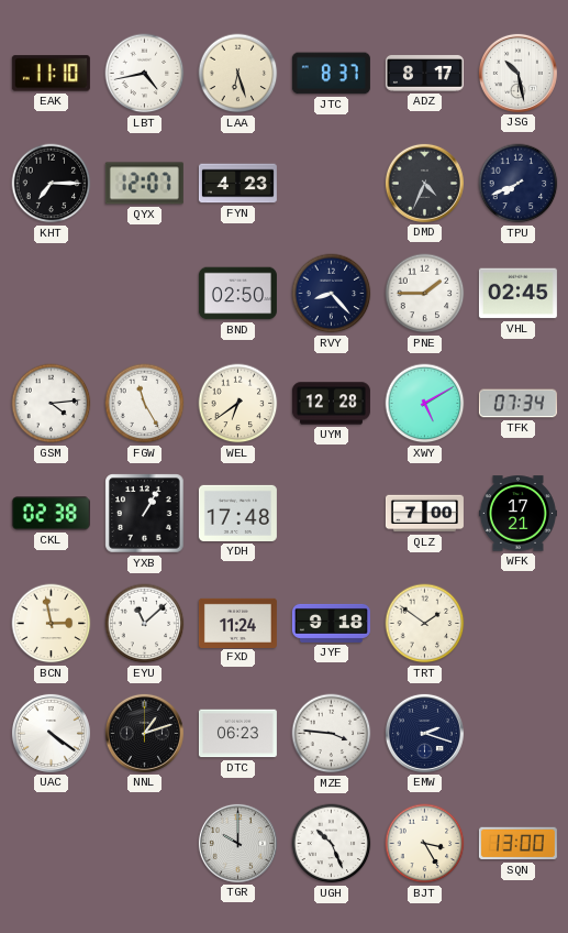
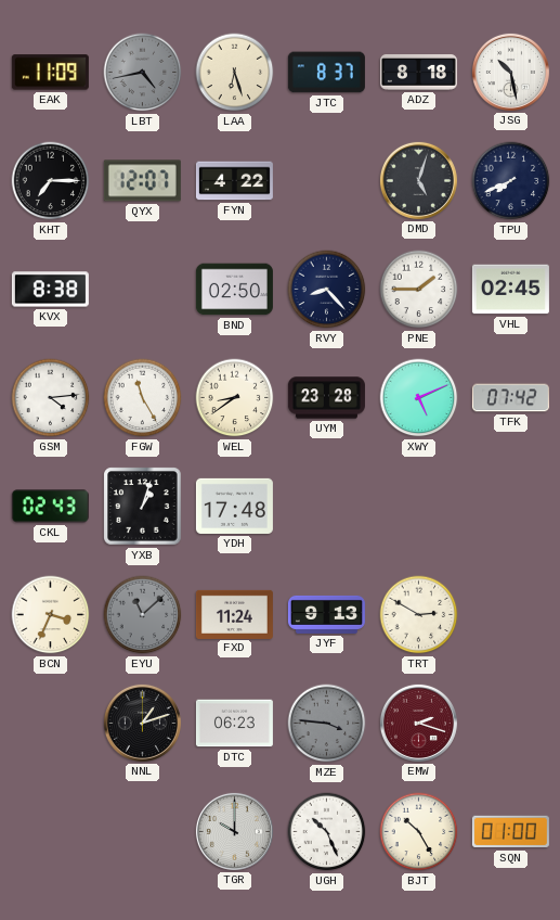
EAK: 11:10 -> 11:09 (50, 73)
LBT dial: white -> grey (143, 73)
ADZ: 8:17 -> 8:18 (418, 73)
FYN: 4:23 -> 4:22 (234, 181)
DMD: 4:34 -> 5:03 (418, 180)
KVX: none -> 8:38 (50, 290)
WEL: 6:39 -> 8:39 (235, 398)
UYM: 12:28 -> 23:28 (326, 398)
XWY: 5:10 -> 5:11 (419, 398)
TFK: 07:34 -> 07:42 (510, 398)
CKL: 02:38 -> 02:43 (50, 507)
YXB: 1:05 -> 1:03 (143, 507)
QLZ: 7:00 -> none (424, 514)
WFK: 17:21 -> none (517, 514)
BCN: 2:58 -> 3:34 (51, 615)
EYU dial: white -> grey (143, 615)
JYF: 9:18 -> 9:13 (326, 614)
TRT: 1:51 -> 2:50 (419, 615)
UAC: 4:21 -> none (51, 733)
MZE dial: white -> grey (327, 724)
EMW dial: navy -> burgundy (418, 723)
BJT: 3:25 -> 10:25 (419, 832)
SQN: 13:00 -> 01:00 (510, 832)
